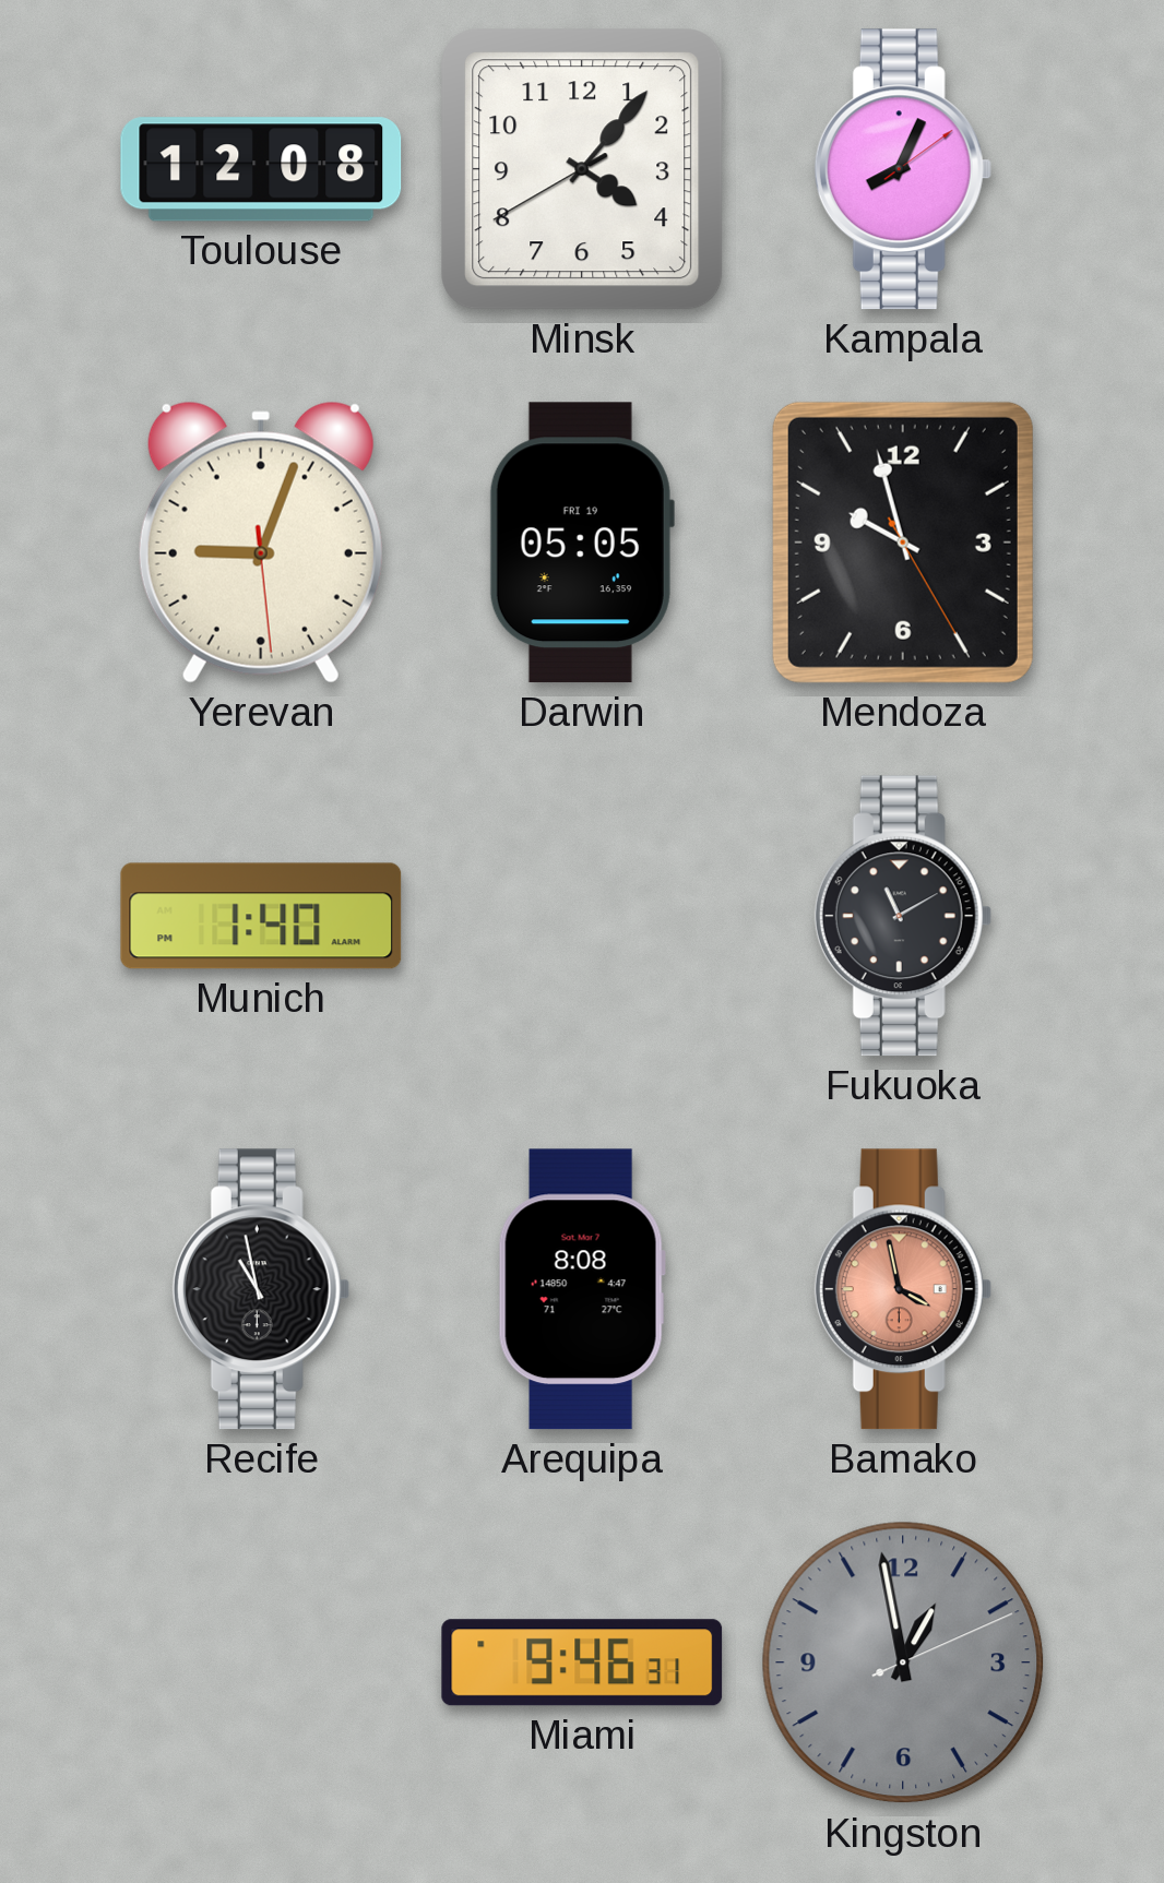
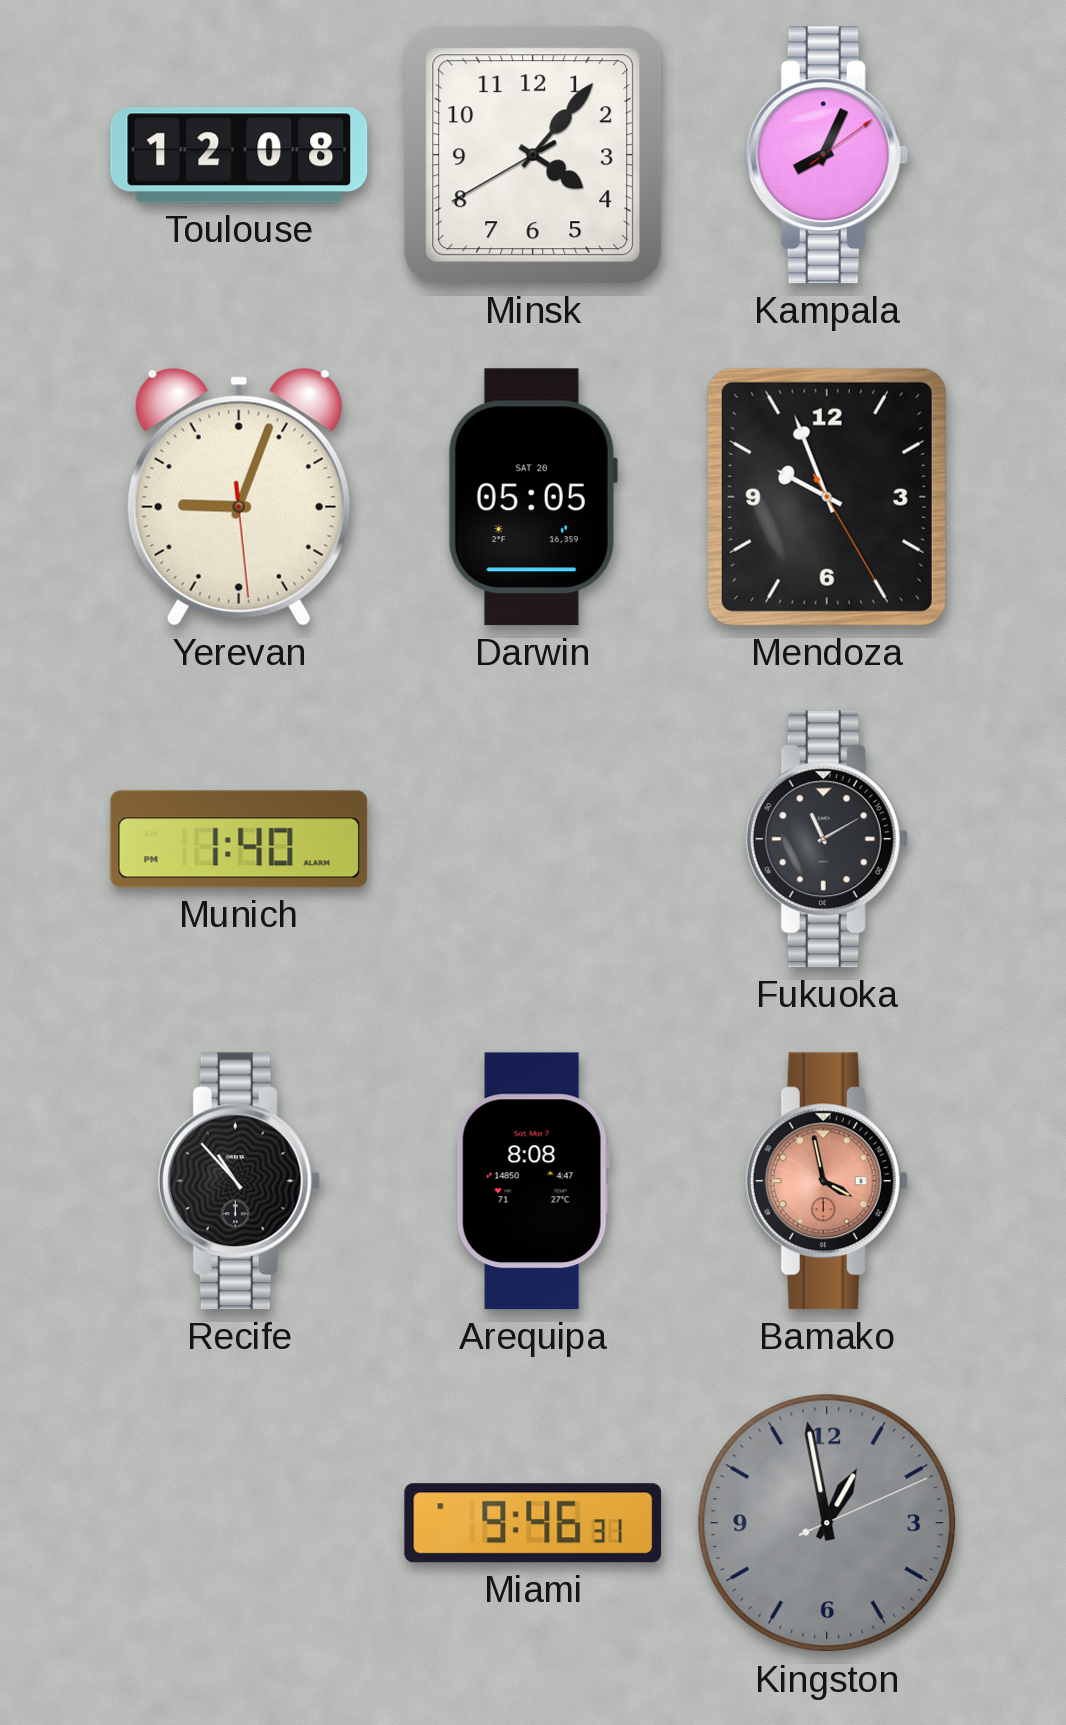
Darwin date: FRI 19 -> SAT 20 (532, 497)
Mendoza: 9:57 -> 9:56 (827, 497)
Recife: 10:58 -> 10:53 (239, 1181)
